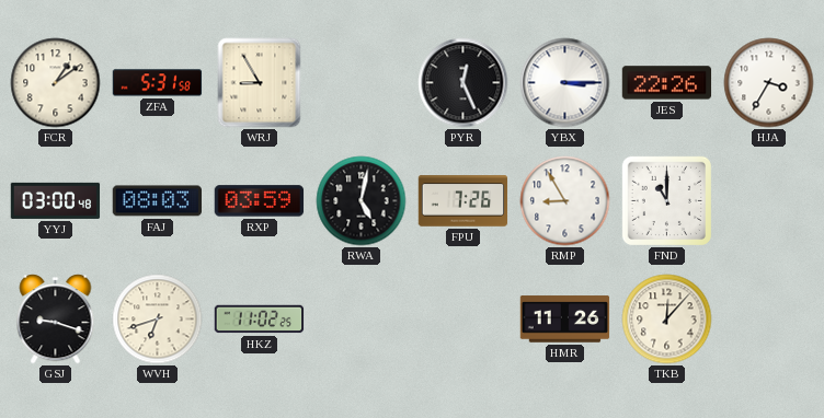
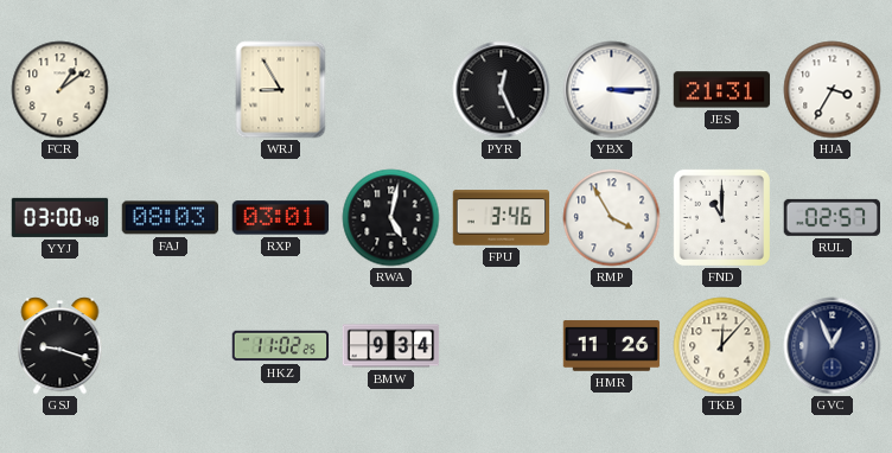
ZFA: 5:31 -> none (158, 83)
JES: 22:26 -> 21:31 (722, 90)
RXP: 03:59 -> 03:01 (281, 218)
FPU: 7:26 -> 3:46 (502, 218)
RMP: 8:55 -> 3:55 (612, 218)
RUL: none -> 02:57 (832, 217)
WVH: 6:42 -> none (158, 320)
BMW: none -> 9:34 (391, 346)
GVC: none -> 12:56 (833, 346)
